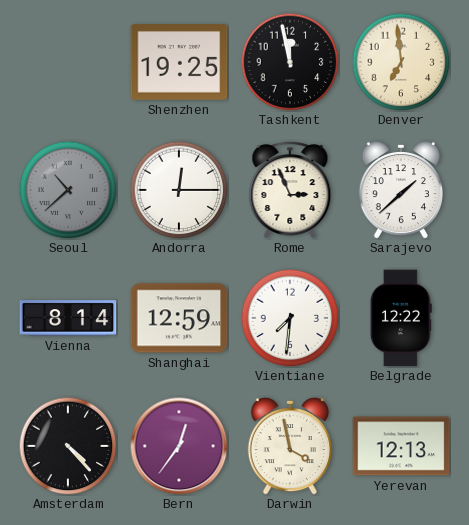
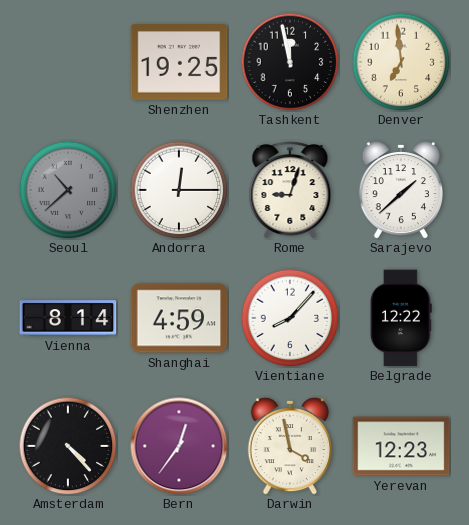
Rome: 2:56 -> 9:03 (290, 190)
Shanghai: 12:59 -> 4:59 (179, 318)
Vientiane: 7:31 -> 8:07 (290, 318)
Yerevan: 12:13 -> 12:23 (401, 446)
